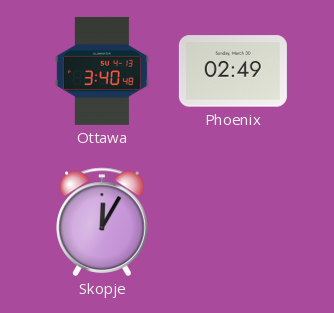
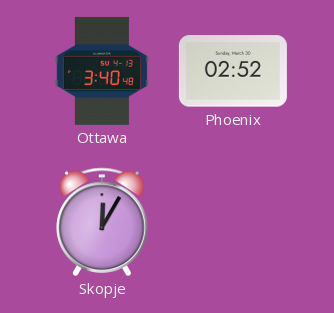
Phoenix: 02:49 -> 02:52 (233, 71)
